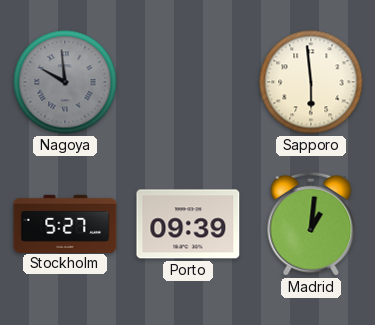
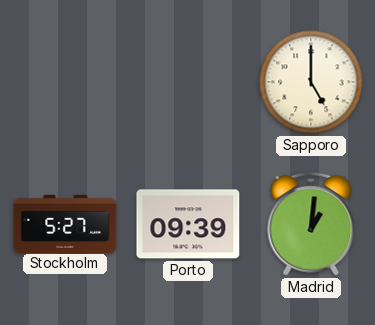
Nagoya: 9:59 -> none (65, 82)
Sapporo: 5:59 -> 5:00 (311, 82)
